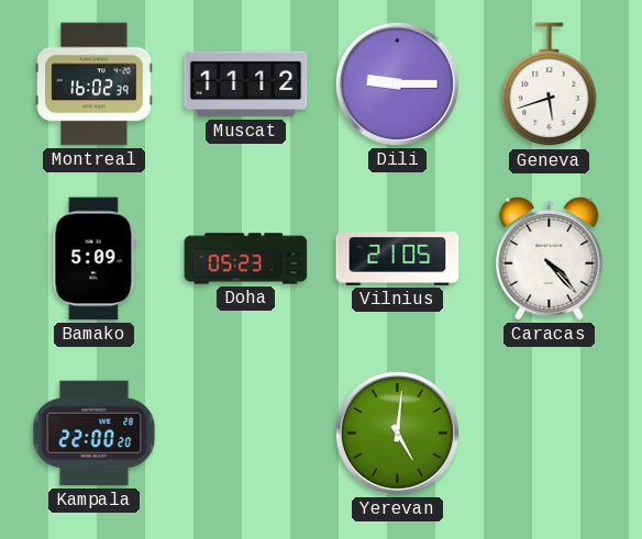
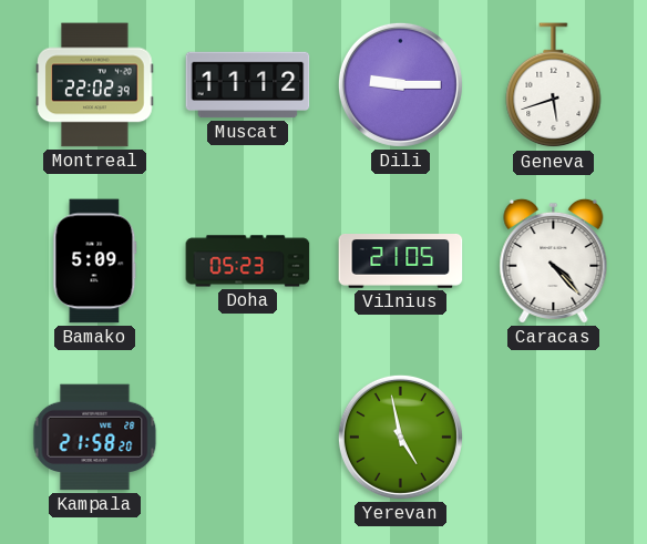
Montreal: 16:02 -> 22:02 (95, 85)
Kampala: 22:00 -> 21:58 (95, 438)
Yerevan: 5:01 -> 4:58 (400, 437)
